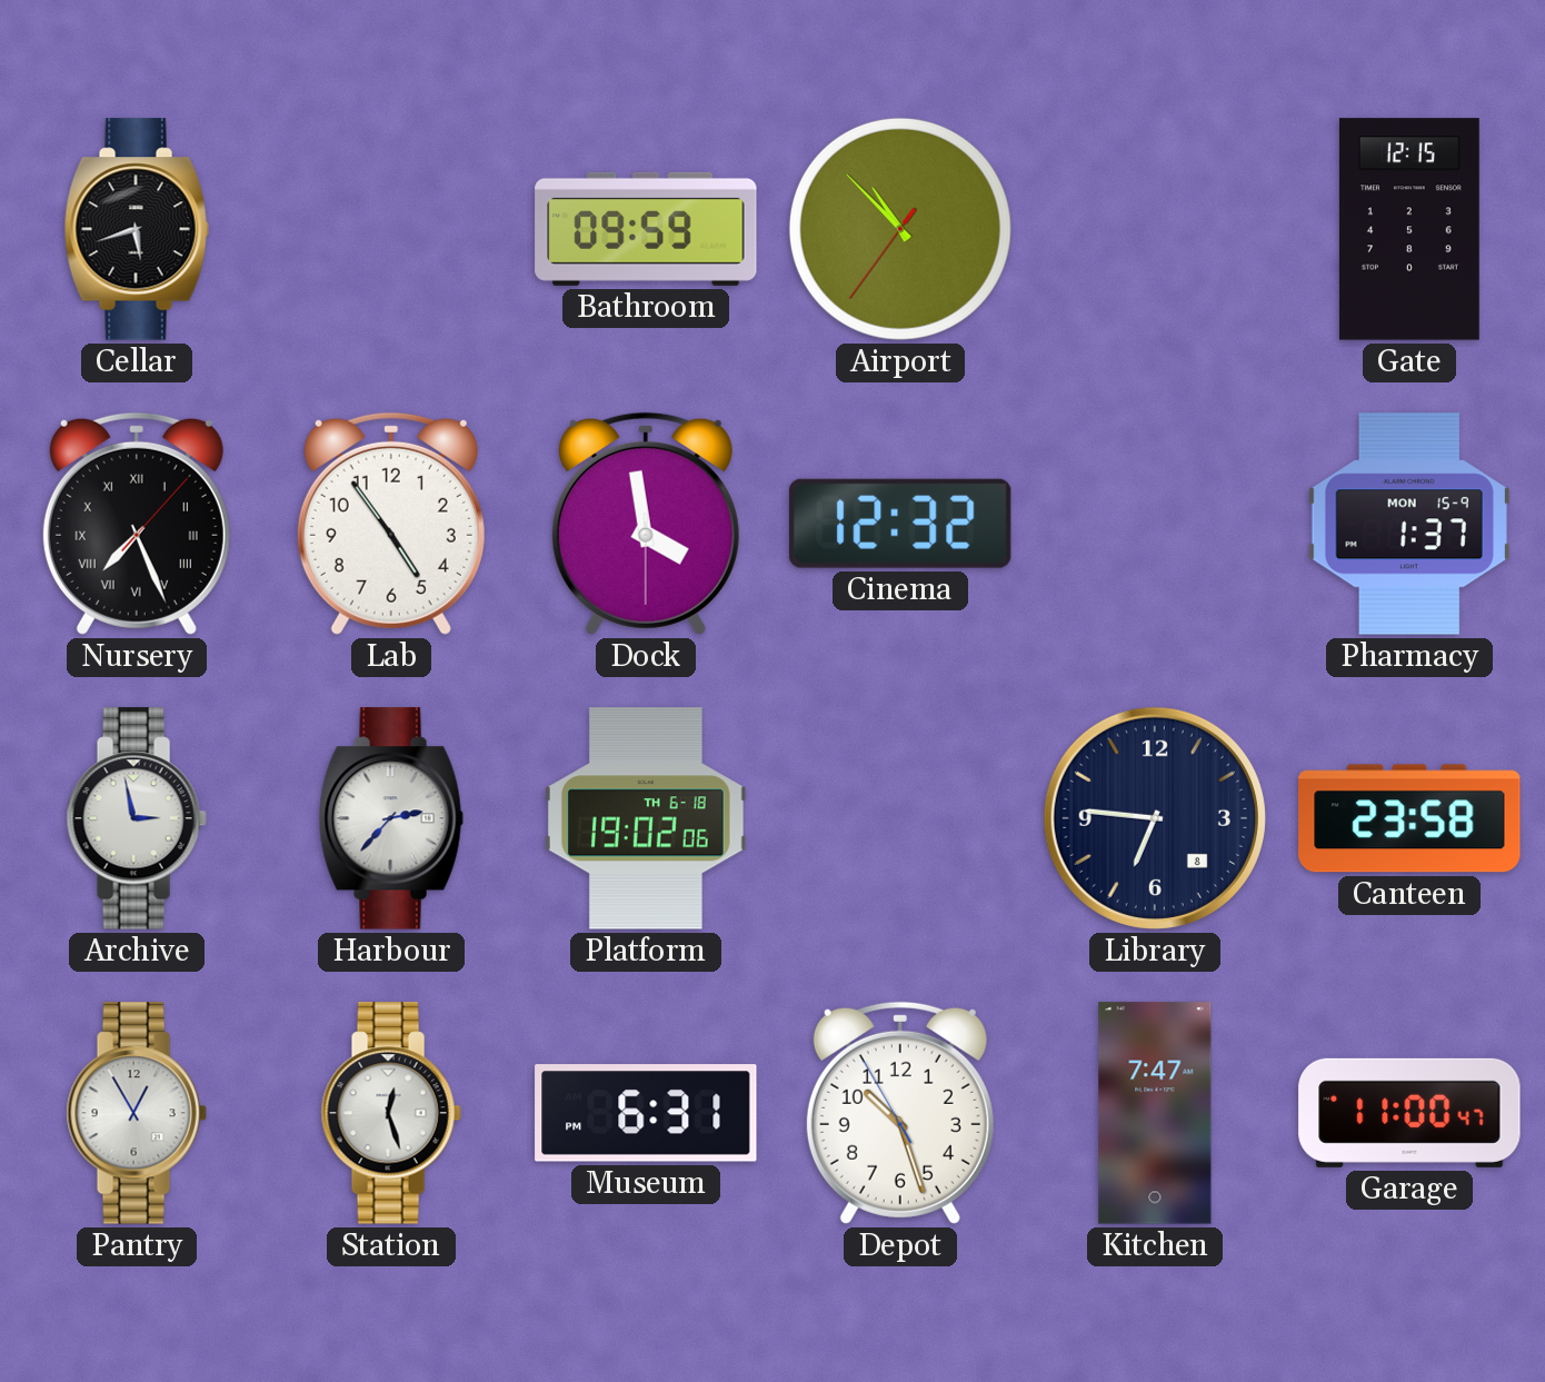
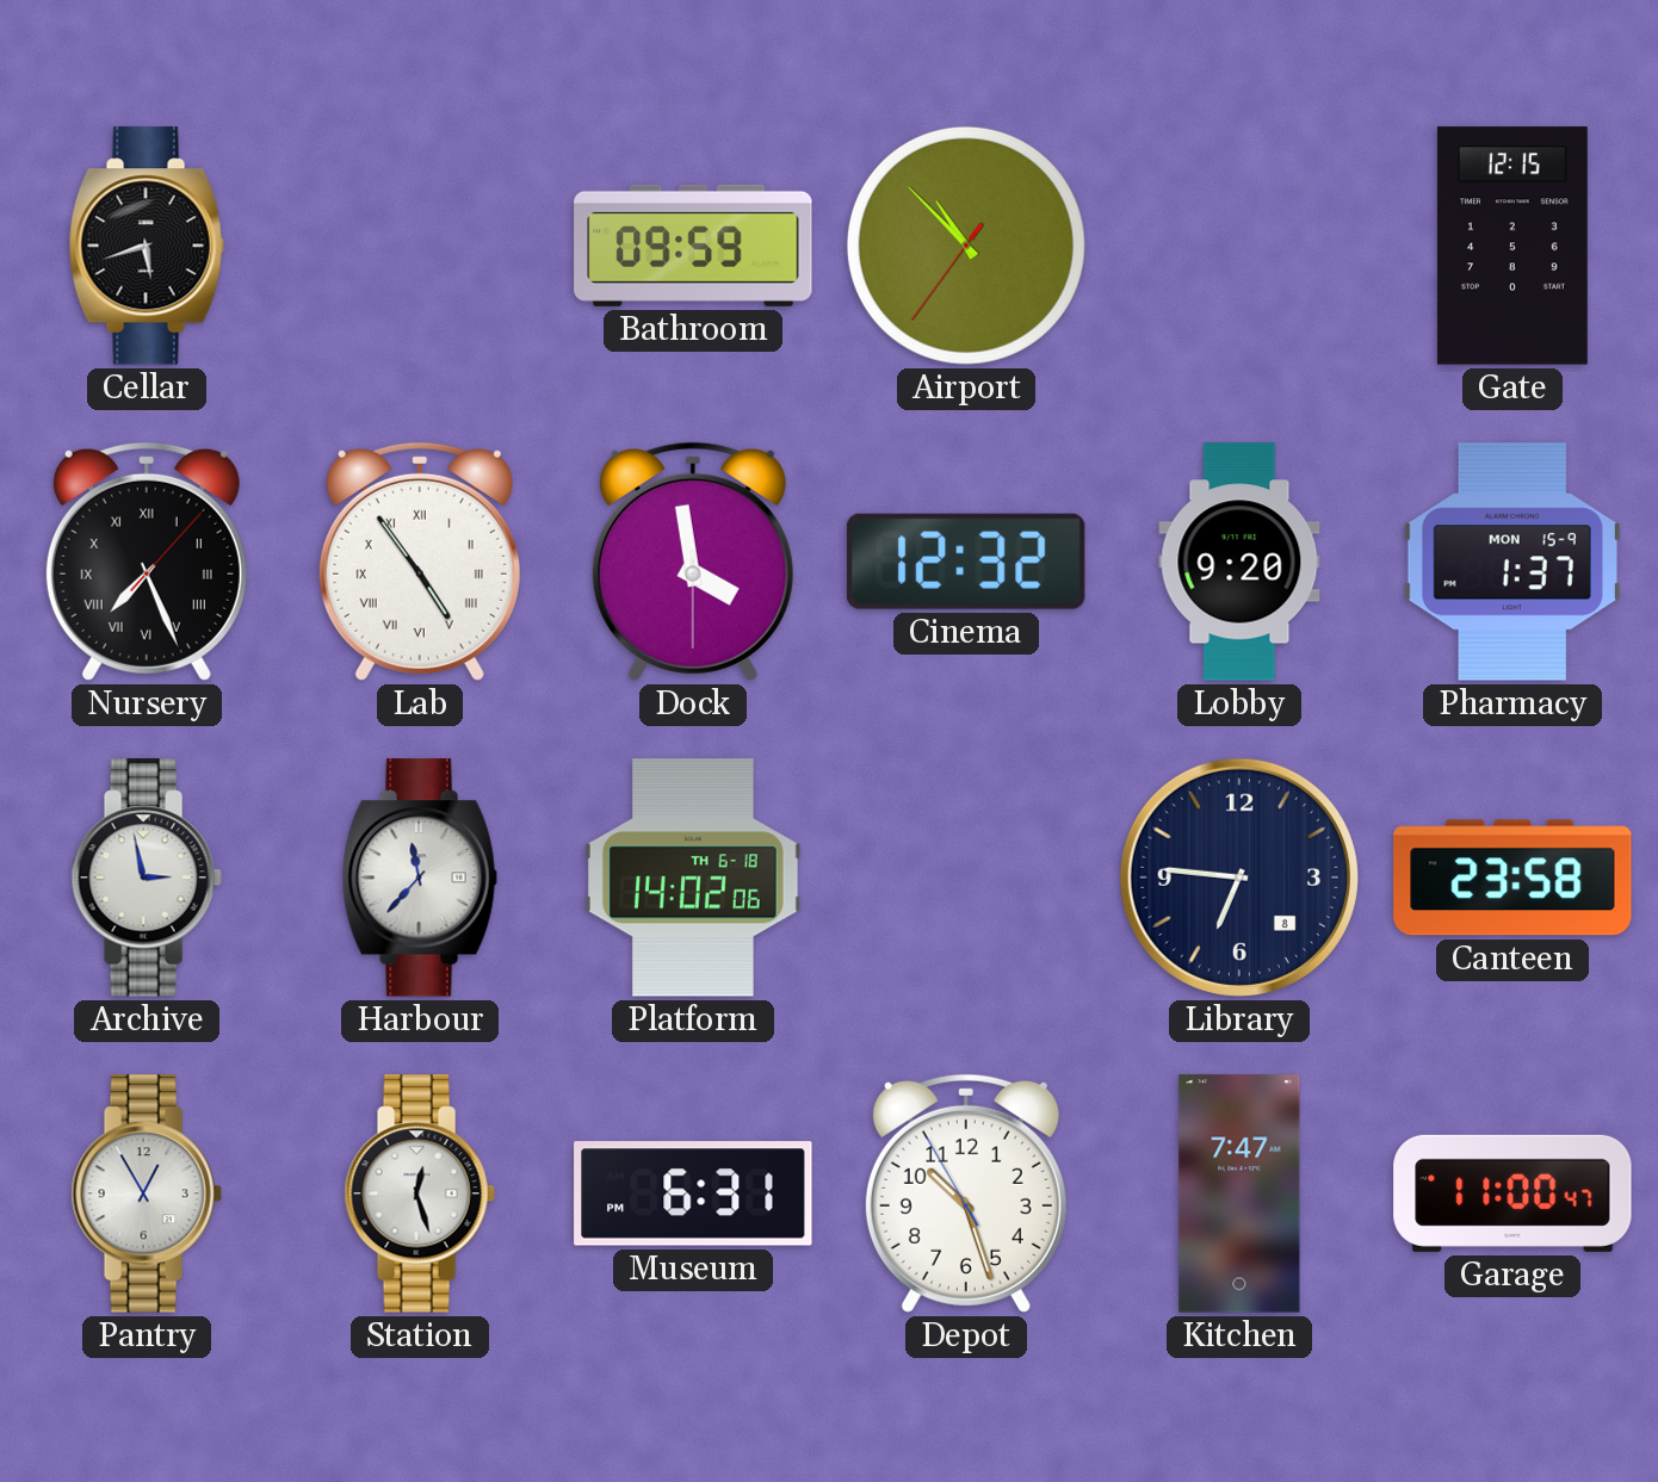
Lab numerals: Arabic -> Roman (420, 562)
Lobby: none -> 9:20 (1239, 562)
Harbour: 2:37 -> 11:37 (420, 878)
Platform: 19:02 -> 14:02 (693, 878)
